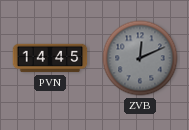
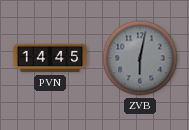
ZVB: 12:11 -> 6:02 (140, 58)
